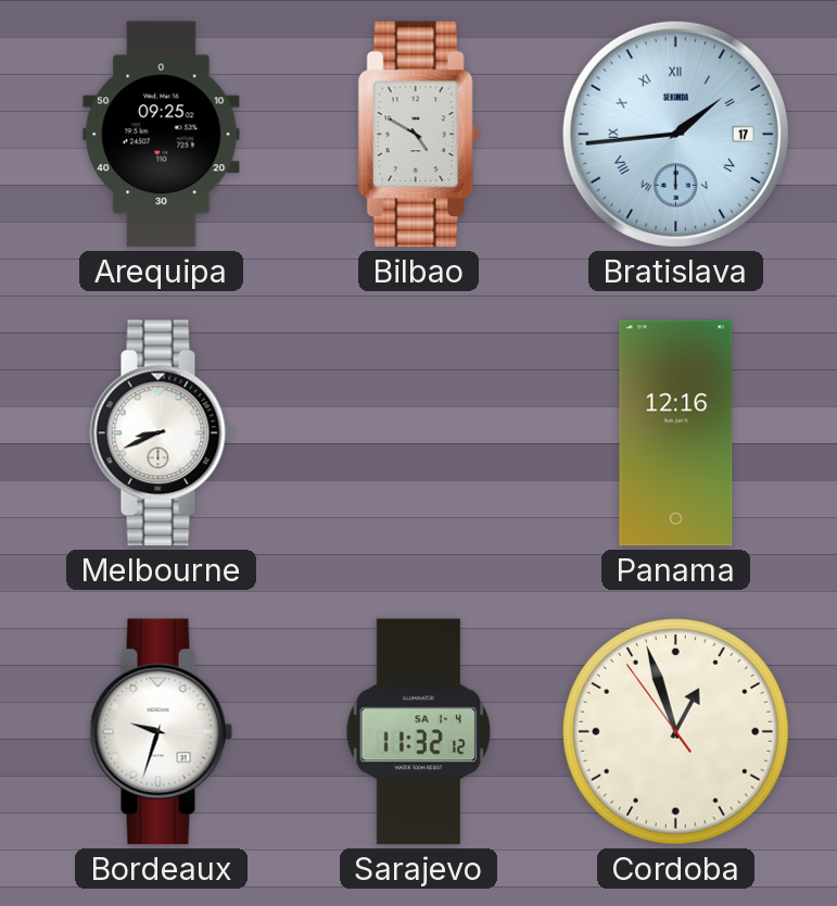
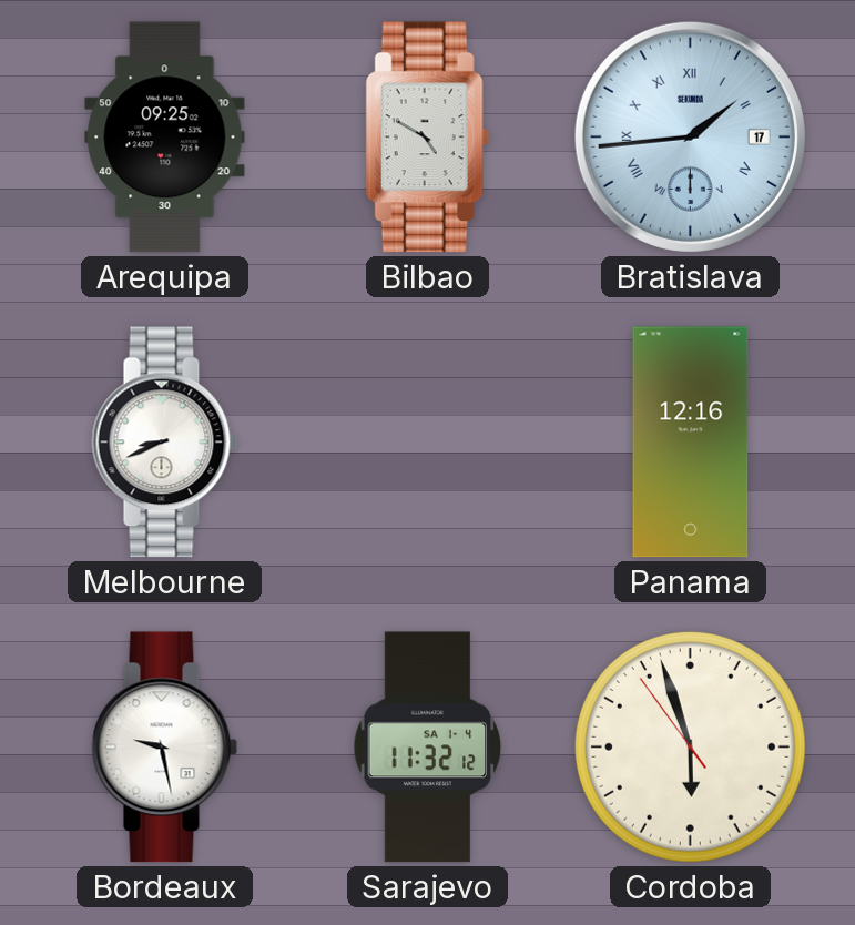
Bordeaux: 9:33 -> 9:28 (165, 748)
Cordoba: 12:56 -> 5:56 (690, 746)
